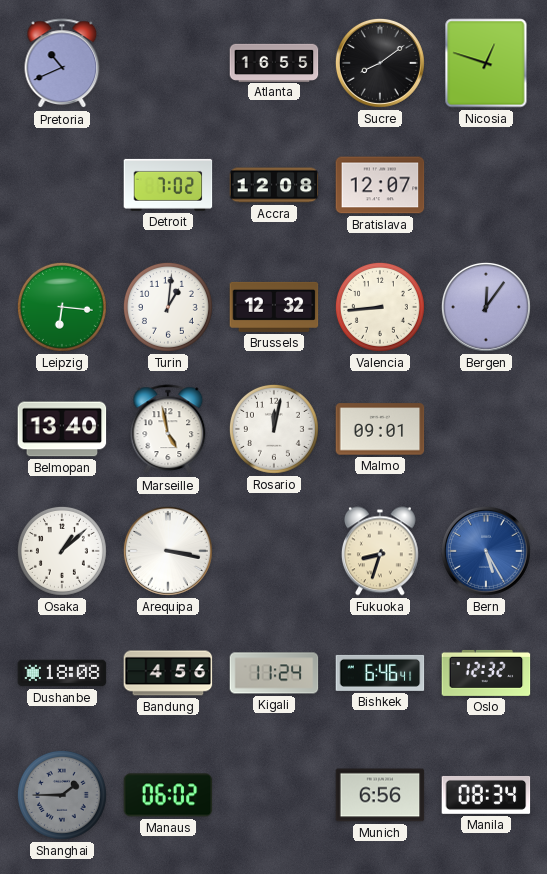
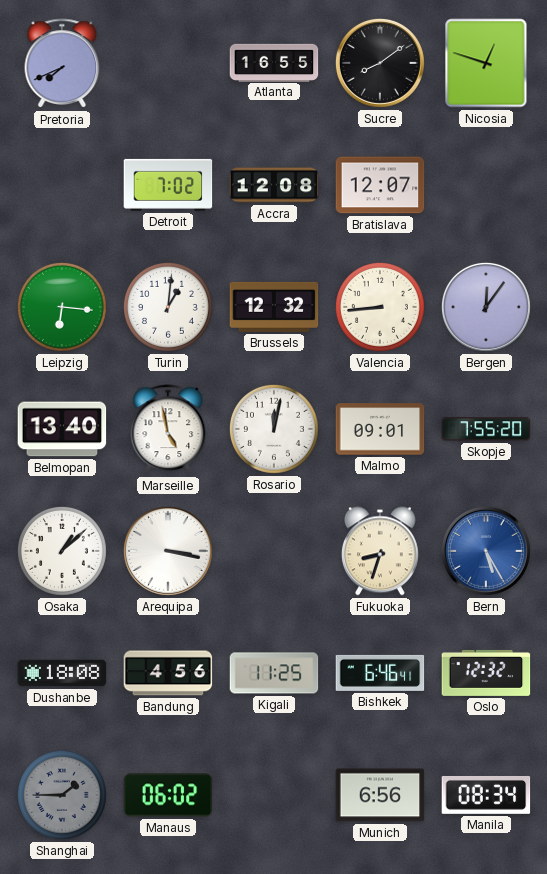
Pretoria: 10:41 -> 7:41 (62, 64)
Skopje: none -> 7:55 (486, 429)
Kigali: 11:24 -> 11:25 (274, 673)
